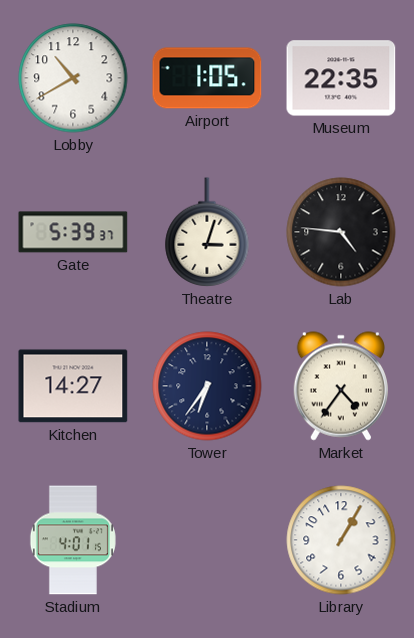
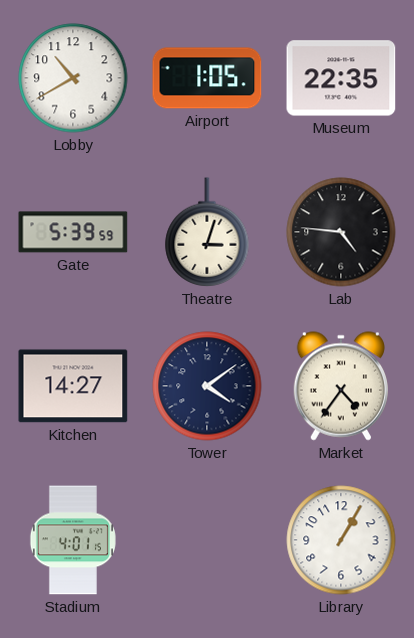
Gate: 5:39:37 -> 5:39:59 (73, 232)
Tower: 6:36 -> 4:09 (207, 386)
